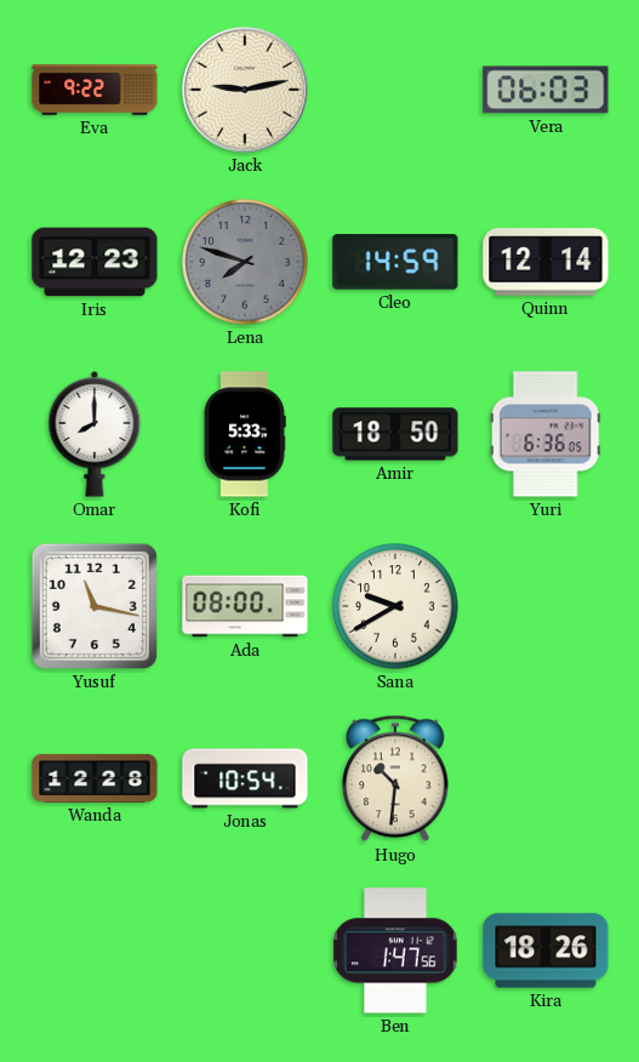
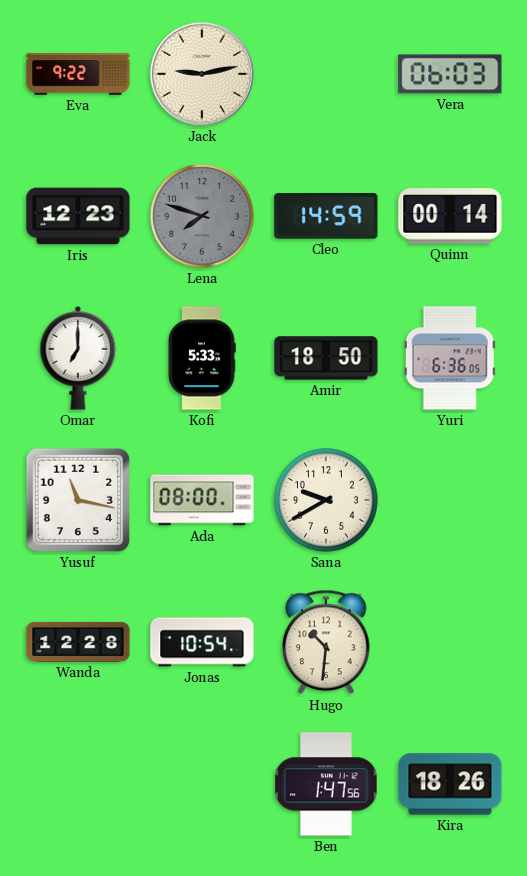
Quinn: 12:14 -> 00:14 (450, 216)
Omar: 8:00 -> 7:00 (78, 358)
